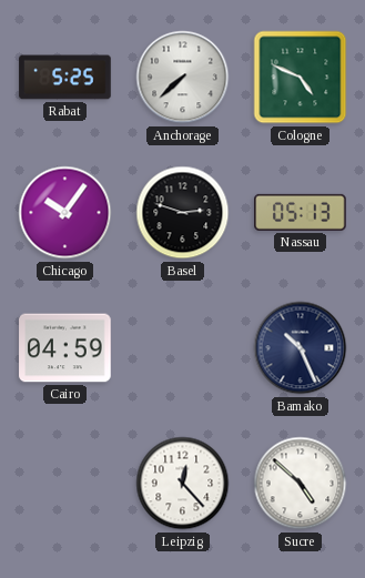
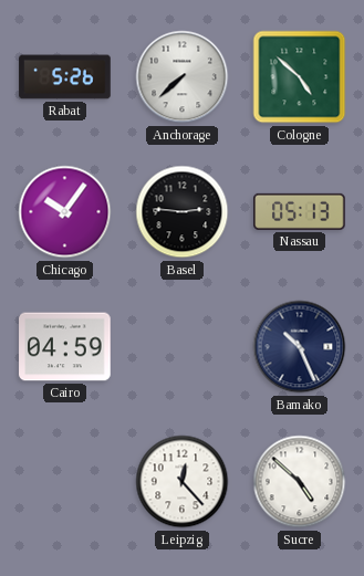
Rabat: 5:25 -> 5:26 (65, 77)
Cologne: 4:49 -> 4:52 (300, 77)
Basel: 2:48 -> 2:46 (183, 212)
